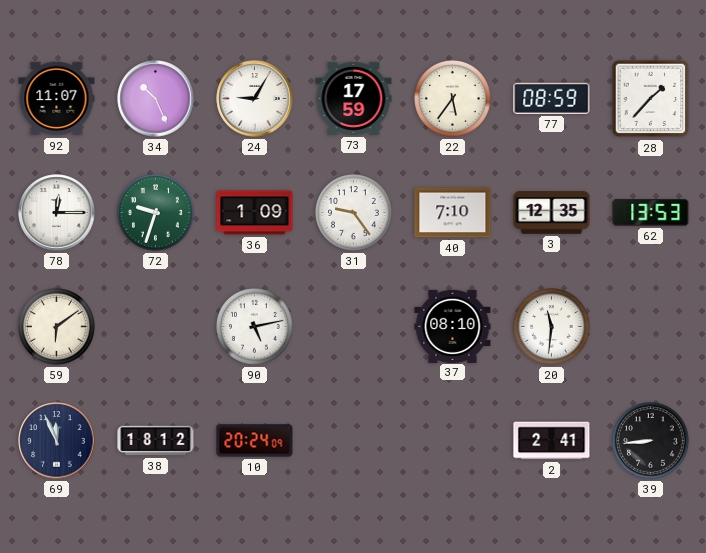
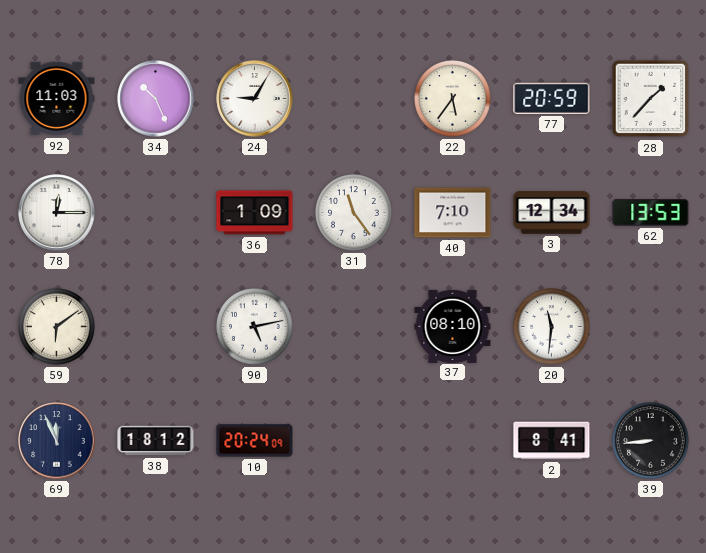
92: 11:07 -> 11:03 (57, 99)
73: 17:59 -> none (354, 98)
77: 08:59 -> 20:59 (552, 98)
72: 9:33 -> none (156, 213)
31: 9:24 -> 11:24 (354, 213)
3: 12:35 -> 12:34 (552, 213)
2: 2:41 -> 8:41 (552, 441)
